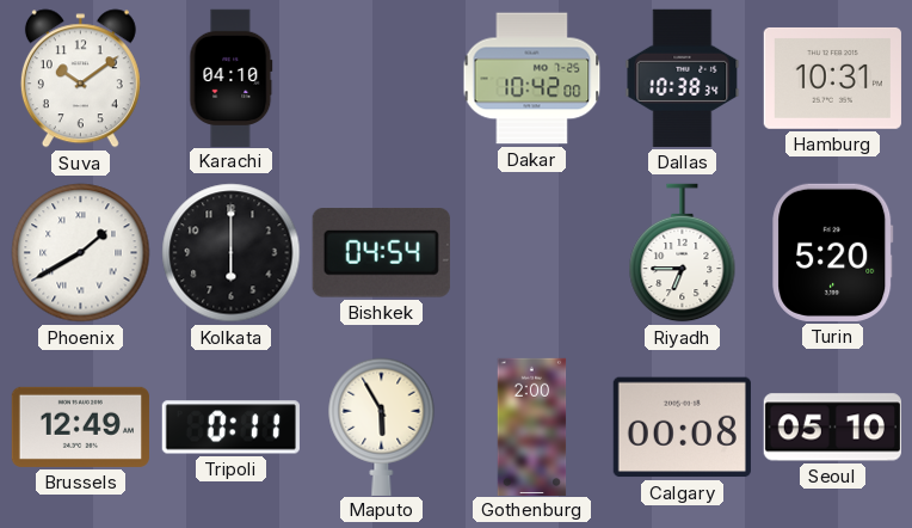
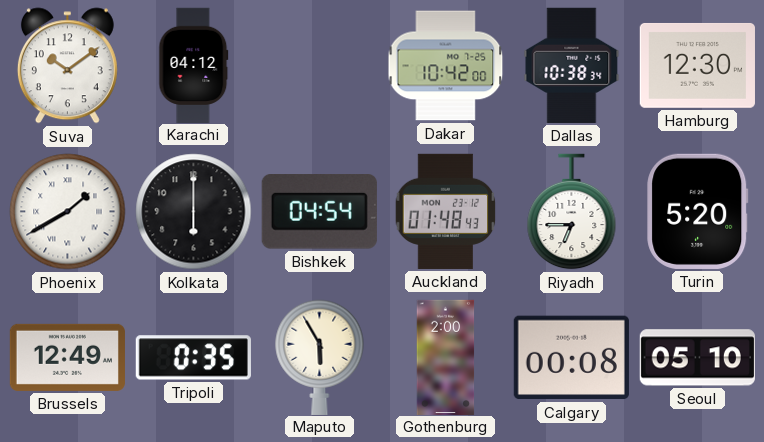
Karachi: 04:10 -> 04:12 (194, 65)
Hamburg: 10:31 -> 12:30 (697, 65)
Auckland: none -> 01:48 (446, 211)
Tripoli: 0:11 -> 0:35 (193, 358)
